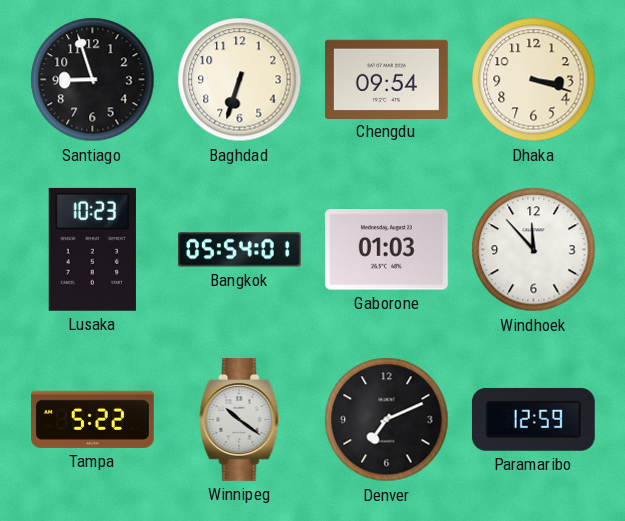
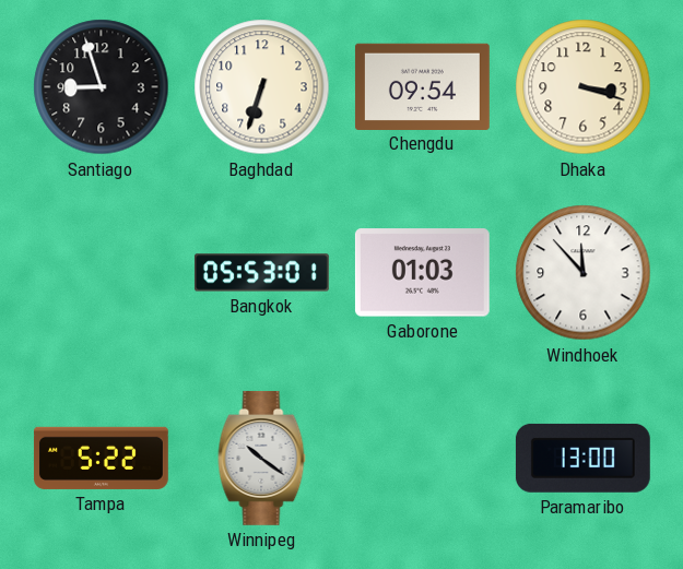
Lusaka: 10:23 -> none (92, 249)
Bangkok: 05:54 -> 05:53 (261, 273)
Denver: 7:11 -> none (387, 420)
Paramaribo: 12:59 -> 13:00 (582, 458)
